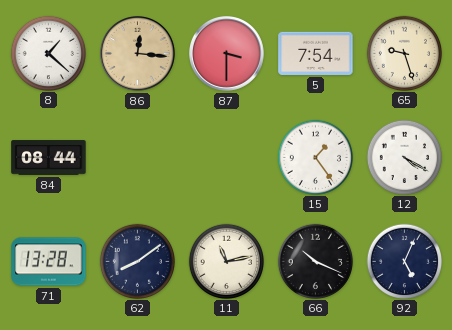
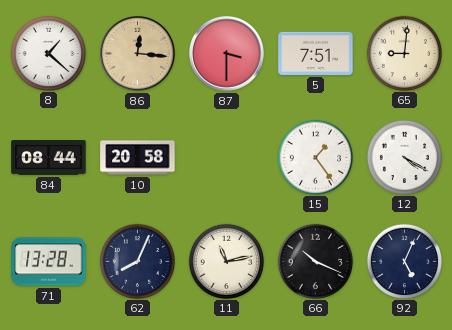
5: 7:54 -> 7:51 (316, 53)
65: 9:27 -> 9:01 (404, 53)
10: none -> 20:58 (138, 158)
62: 8:09 -> 8:04 (137, 261)
